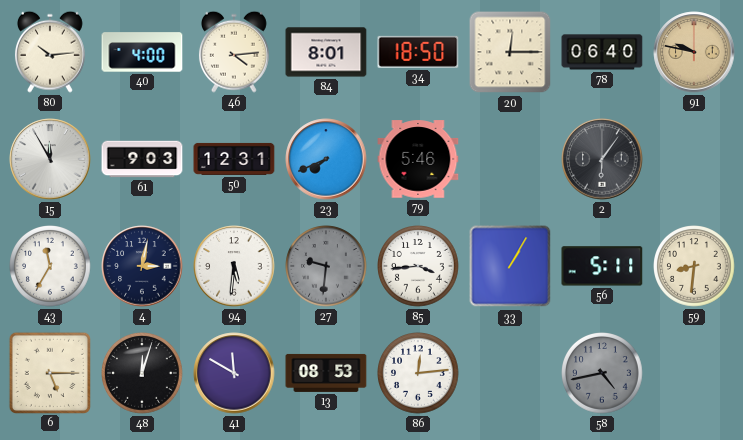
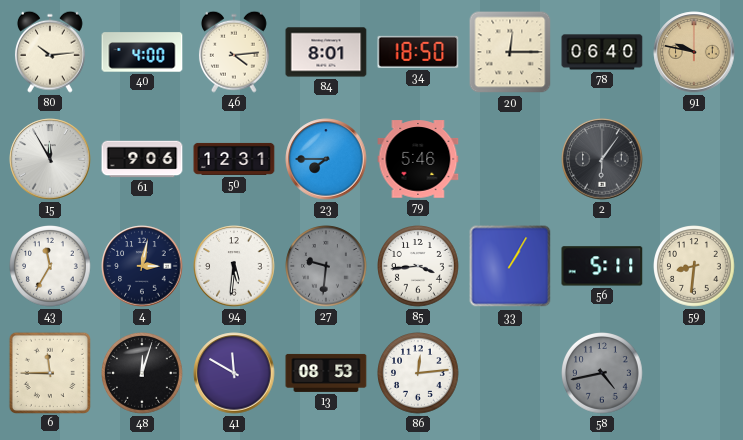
61: 9:03 -> 9:06 (142, 159)
23: 7:41 -> 7:45 (326, 159)
6: 5:15 -> 11:45 (49, 372)
